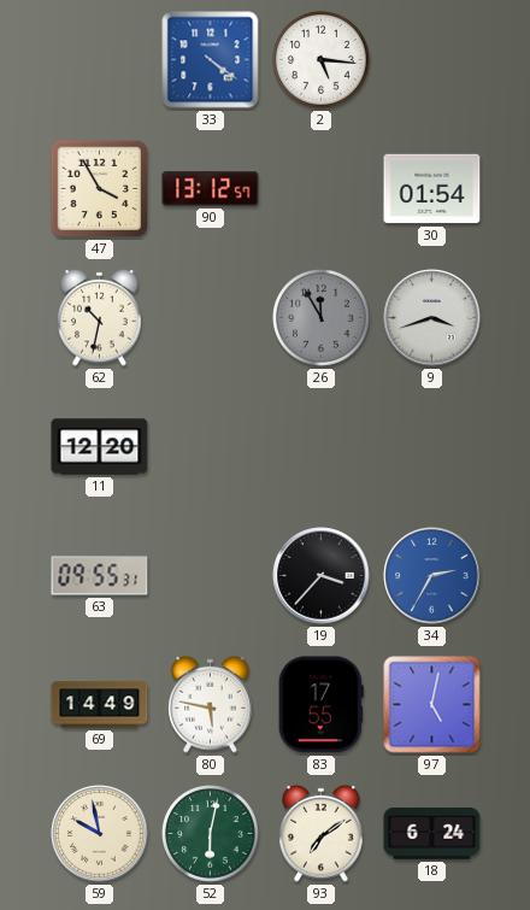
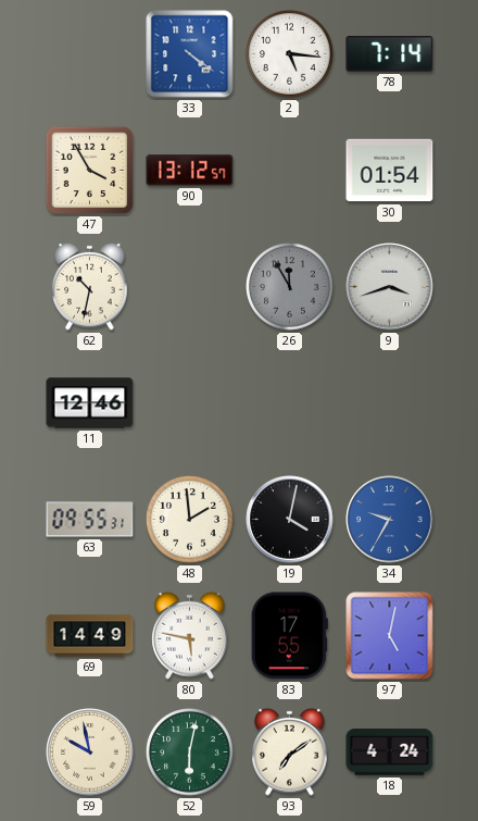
78: none -> 7:14 (390, 54)
11: 12:20 -> 12:46 (90, 403)
48: none -> 1:59 (190, 520)
19: 3:37 -> 4:02 (290, 520)
34: 2:35 -> 9:35 (390, 520)
18: 6:24 -> 4:24 (390, 752)
